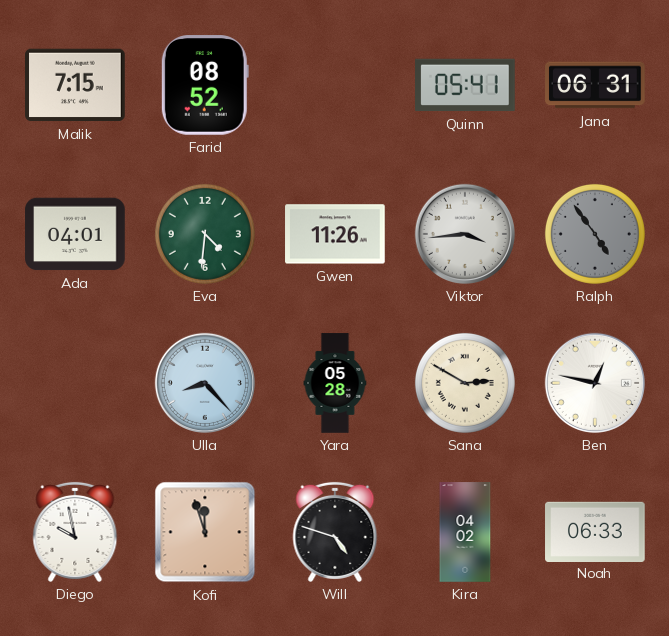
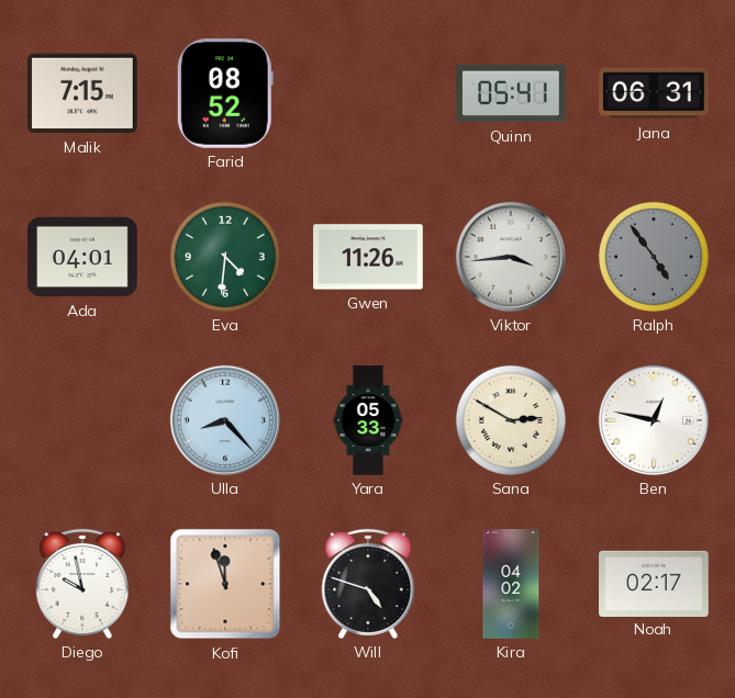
Yara: 05:28 -> 05:33 (368, 420)
Noah: 06:33 -> 02:17 (654, 583)
